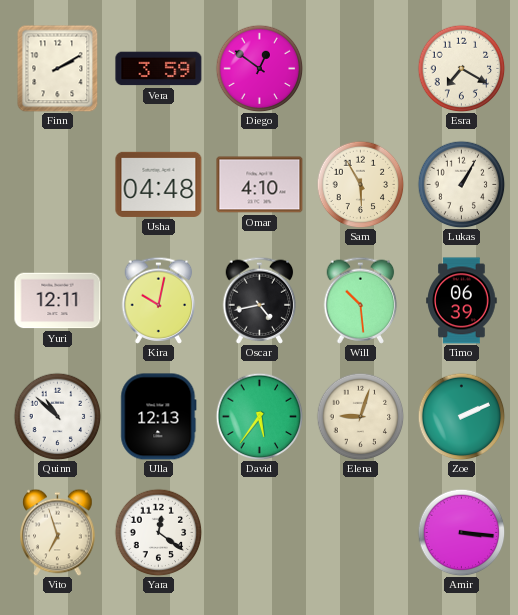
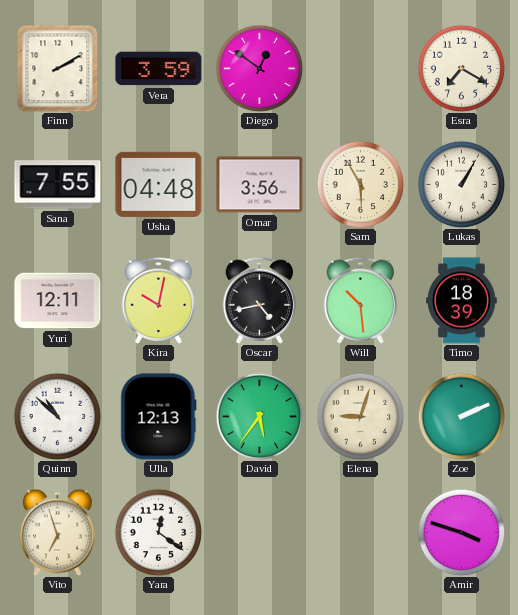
Sana: none -> 7:55 (58, 185)
Omar: 4:10 -> 3:56 (260, 185)
Timo: 06:39 -> 18:39 (462, 301)
Amir: 3:16 -> 3:48 (461, 532)
